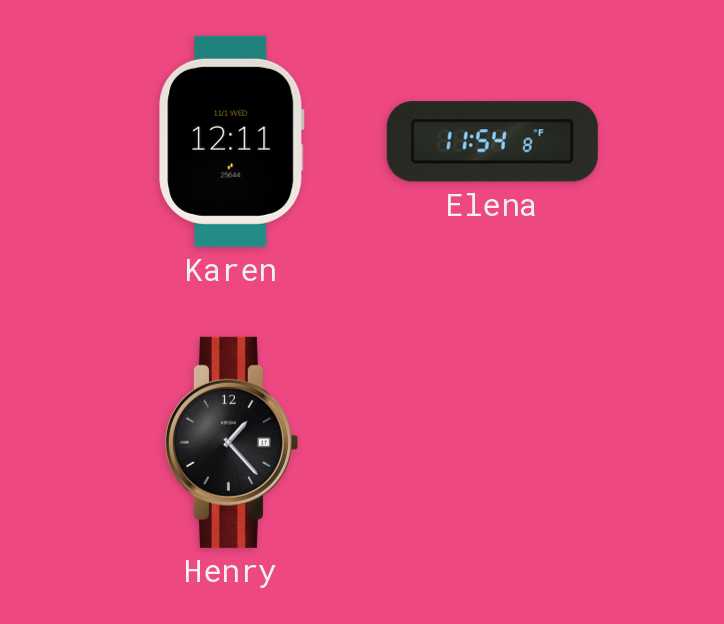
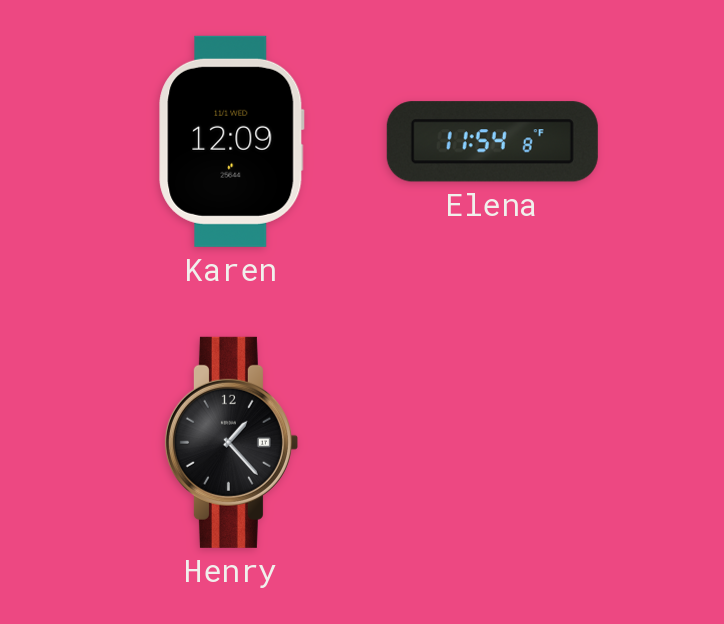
Karen: 12:11 -> 12:09 (232, 141)
